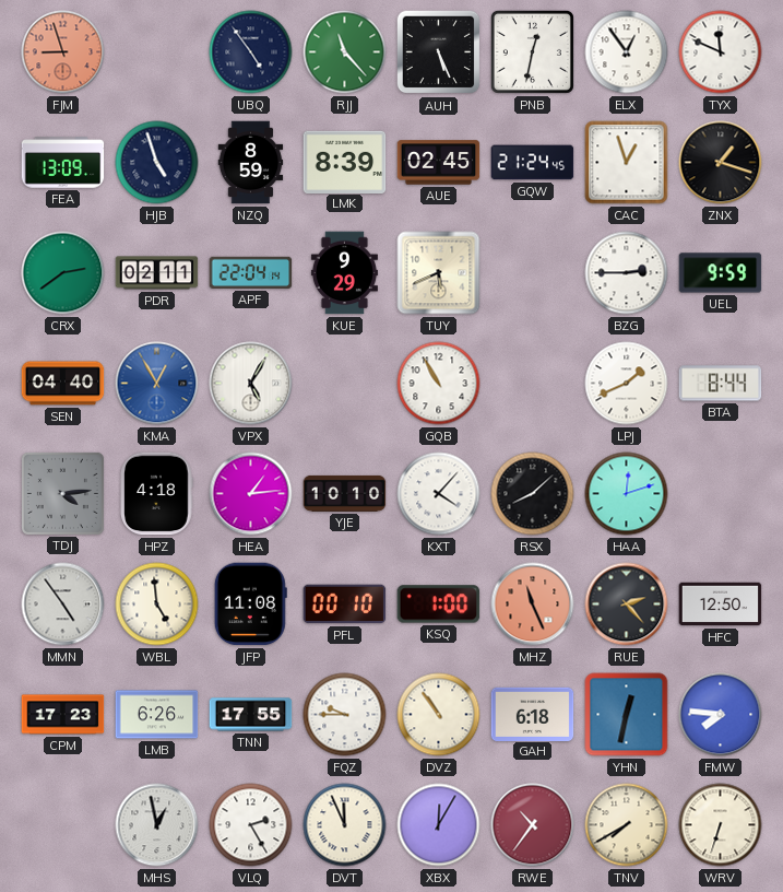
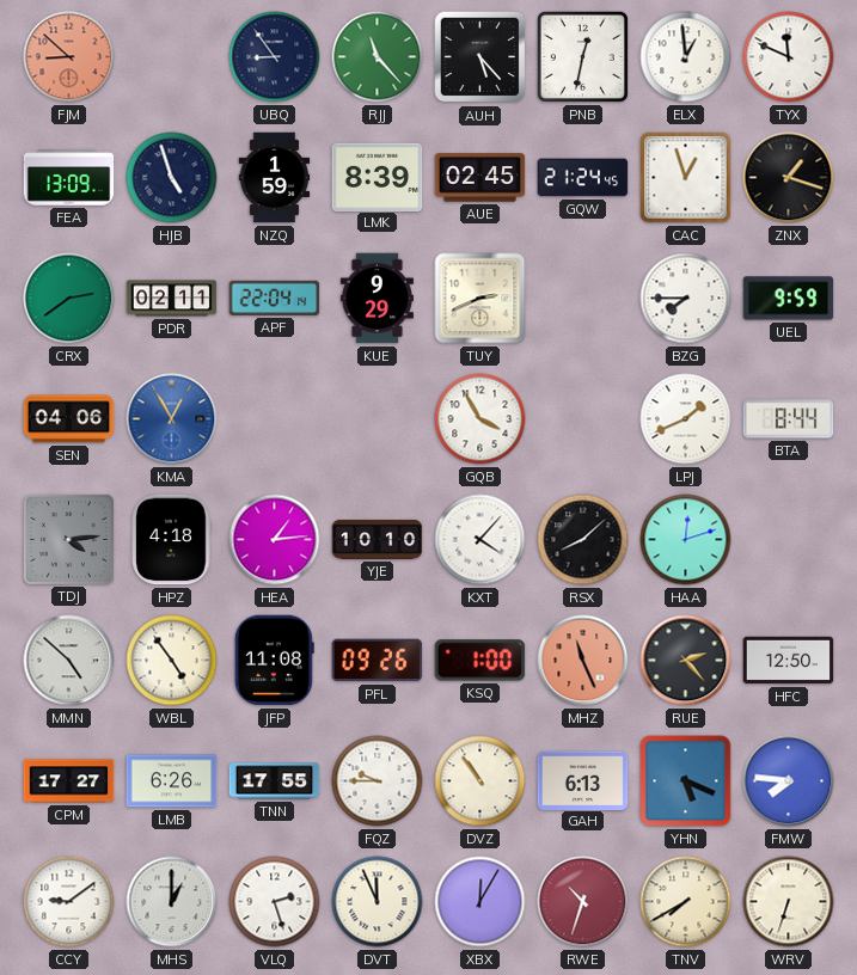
FJM: 8:57 -> 8:52 (69, 57)
UBQ: 4:54 -> 8:54 (275, 57)
AUH: 5:26 -> 5:23 (480, 57)
ELX: 12:54 -> 12:59 (686, 57)
NZQ: 8:59 -> 1:59 (275, 178)
TUY: 5:41 -> 2:41 (480, 299)
BZG: 2:45 -> 7:45 (686, 299)
SEN: 04:40 -> 04:06 (69, 419)
VPX: 5:05 -> none (251, 384)
GQB: 10:55 -> 3:55 (480, 419)
MMN: 4:54 -> 4:52 (69, 661)
WBL: 4:59 -> 4:54 (172, 661)
PFL: 00:10 -> 09:26 (378, 661)
CPM: 17:23 -> 17:27 (69, 781)
GAH: 6:18 -> 6:13 (583, 780)
YHN: 12:32 -> 5:19 (686, 781)
CCY: none -> 9:09 (69, 902)
MHS: 12:58 -> 1:00 (172, 902)
VLQ: 2:25 -> 2:27 (275, 902)
RWE: 10:36 -> 10:33 (583, 902)
